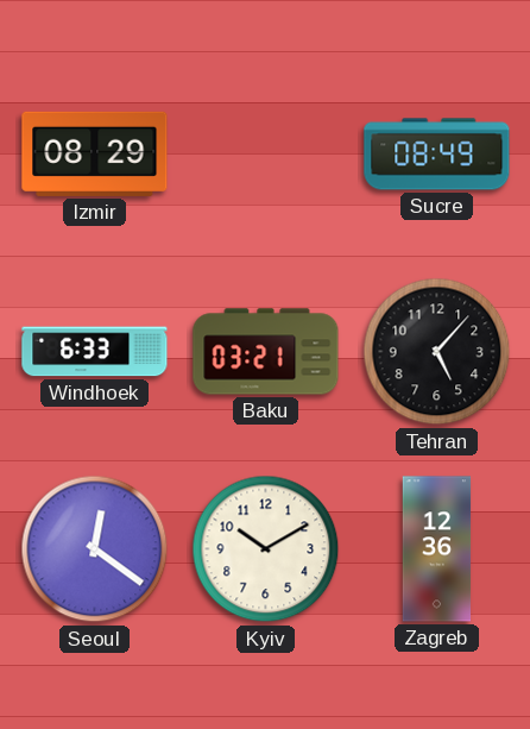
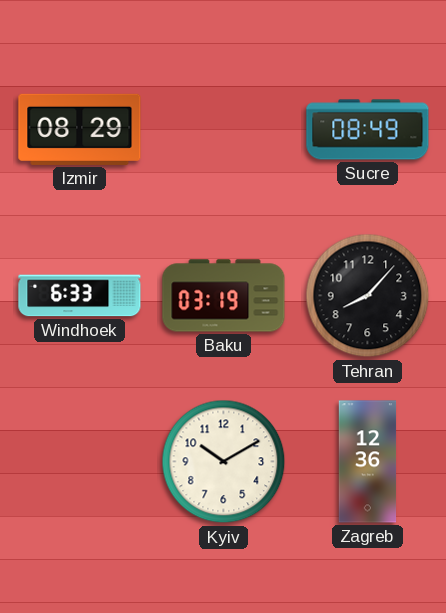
Baku: 03:21 -> 03:19 (224, 296)
Tehran: 5:07 -> 8:07 (368, 296)
Seoul: 12:21 -> none (95, 549)
